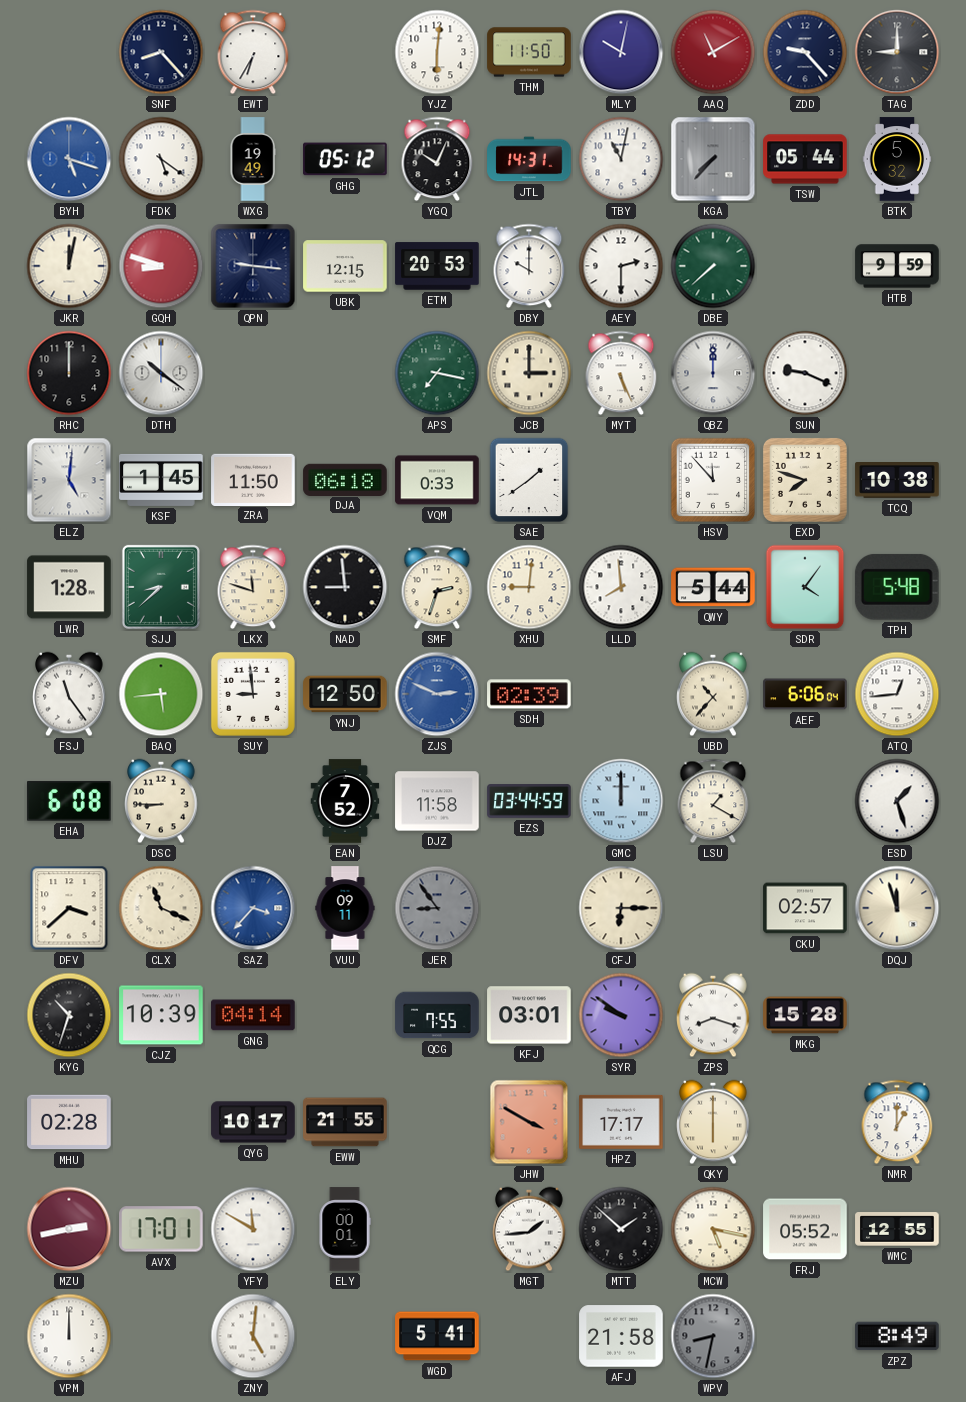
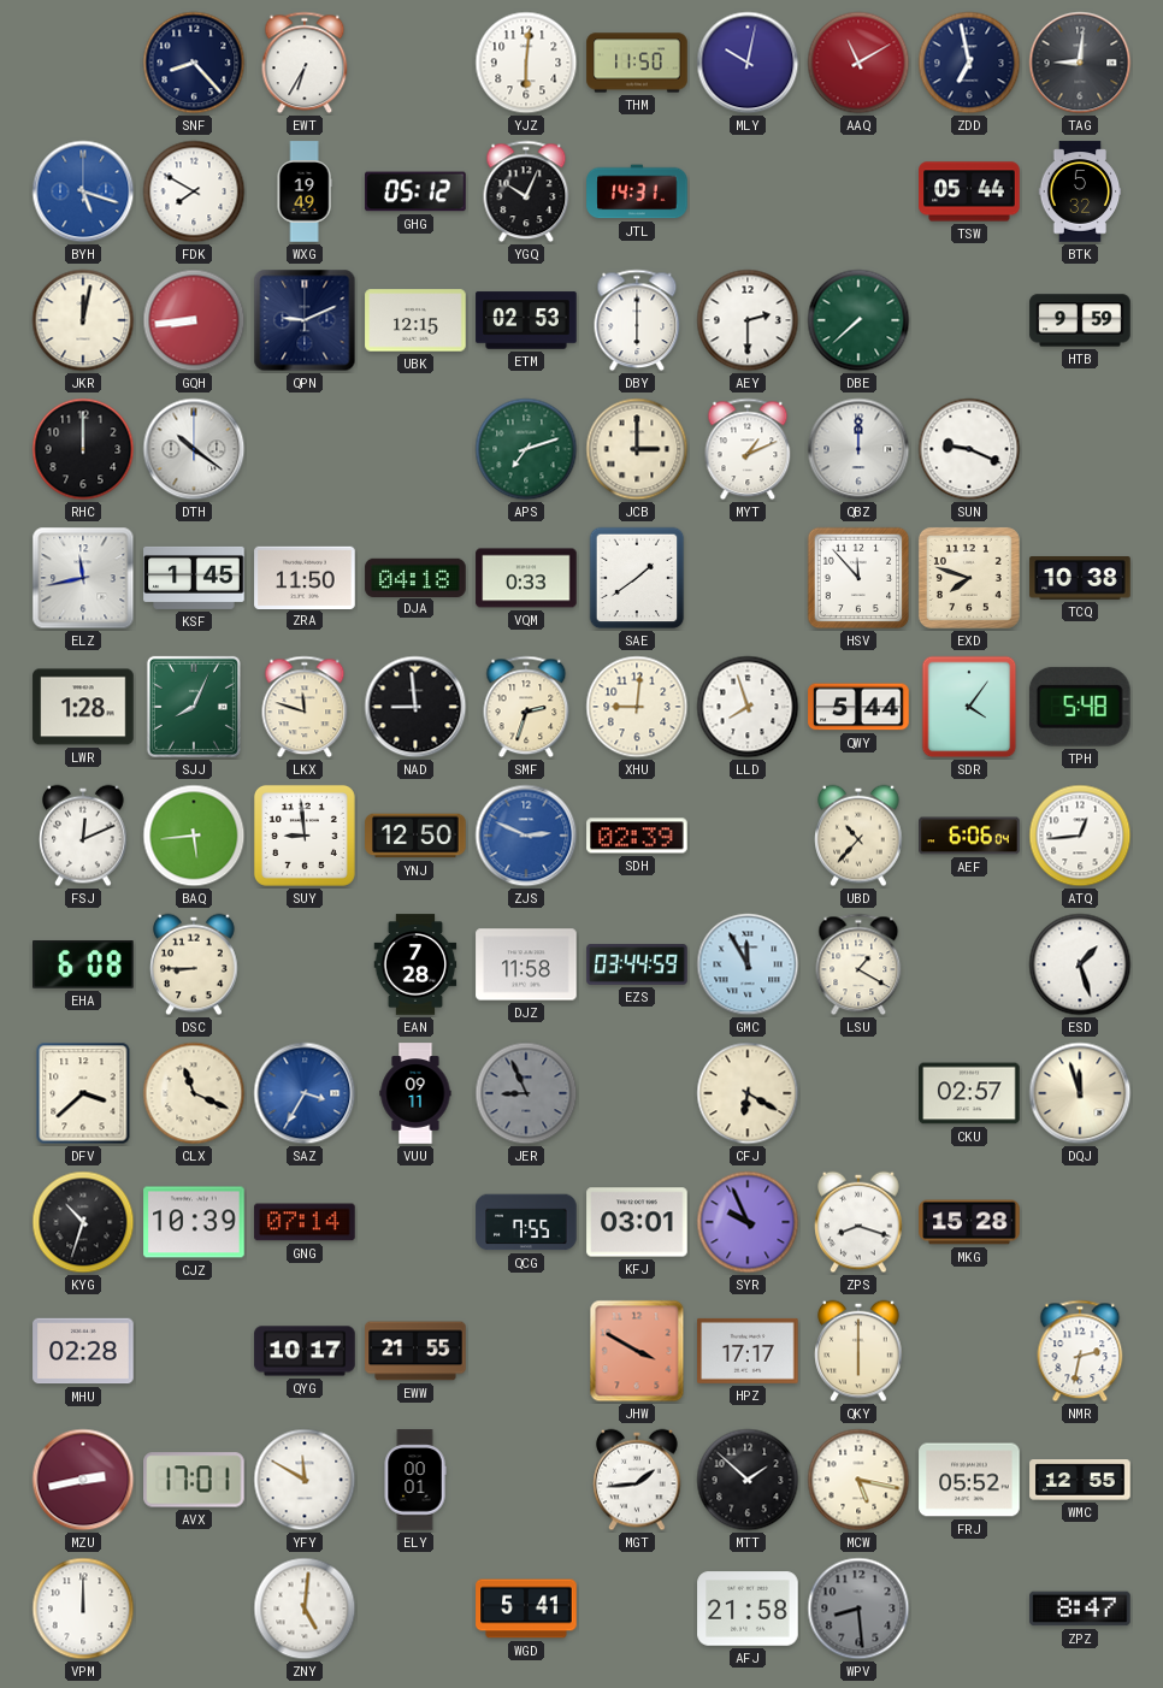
ZDD: 9:23 -> 6:58 (969, 63)
TAG: 9:00 -> 9:01 (1080, 63)
FDK: 5:21 -> 7:50 (194, 191)
TBY: 11:02 -> none (621, 159)
KGA: 7:37 -> none (713, 159)
GQH: 8:48 -> 8:44 (194, 320)
QPN: 9:16 -> 9:11 (305, 320)
ETM: 20:53 -> 02:53 (526, 320)
DBY: 10:00 -> 6:00 (637, 320)
APS: 7:17 -> 7:12 (526, 449)
MYT: 5:26 -> 1:11 (748, 449)
ELZ: 5:01 -> 11:43 (83, 578)
DJA: 06:18 -> 04:18 (415, 577)
SJJ: 8:38 -> 8:04 (194, 707)
LLD: 7:59 -> 7:57 (748, 707)
FSJ: 11:24 -> 12:11 (83, 836)
EAN: 7:52 -> 7:28 (415, 964)
GMC: 12:00 -> 11:55 (748, 964)
SAZ: 3:37 -> 3:35 (305, 1093)
JER: 8:54 -> 8:56 (526, 1093)
CFJ: 6:15 -> 6:20 (748, 1093)
GNG: 04:14 -> 07:14 (305, 1222)
SYR: 9:51 -> 9:56 (748, 1222)
NMR: 1:00 -> 2:32 (1080, 1351)
WPV: 8:32 -> 8:29 (858, 1609)
ZPZ: 8:49 -> 8:47 (1080, 1609)
